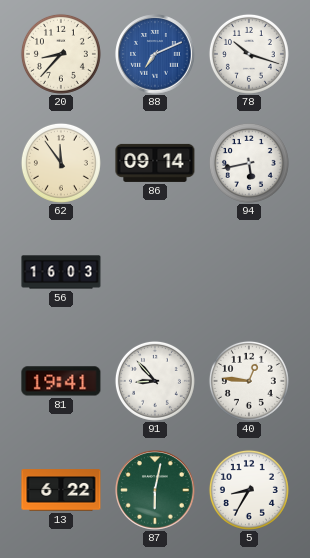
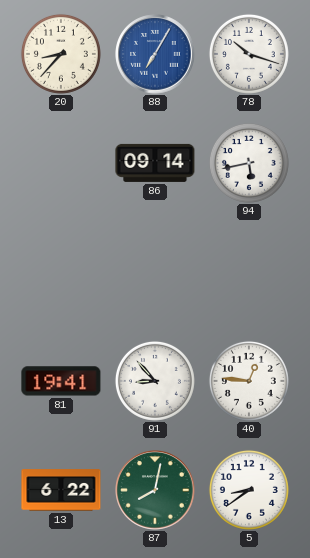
88: 7:11 -> 7:05 (155, 54)
62: 11:54 -> none (61, 163)
56: 16:03 -> none (61, 272)
87: 6:02 -> 8:02 (155, 490)
5: 8:35 -> 8:39 (249, 490)
